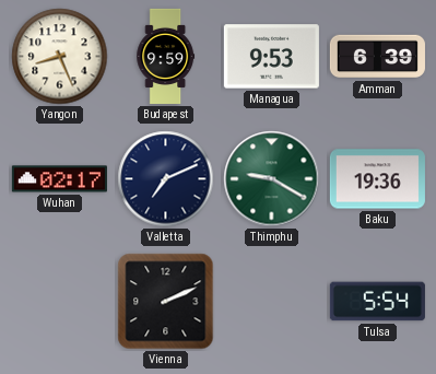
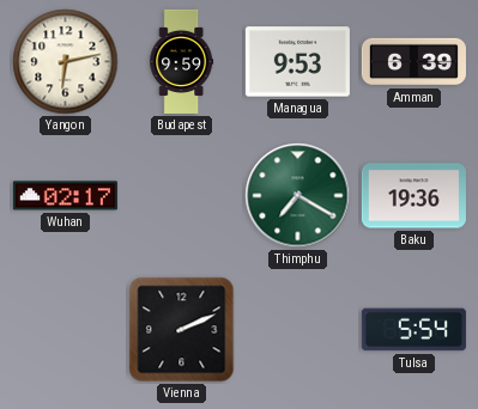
Yangon: 8:26 -> 6:13 (66, 62)
Valletta: 7:11 -> none (166, 179)
Thimphu: 9:20 -> 7:20 (298, 196)
